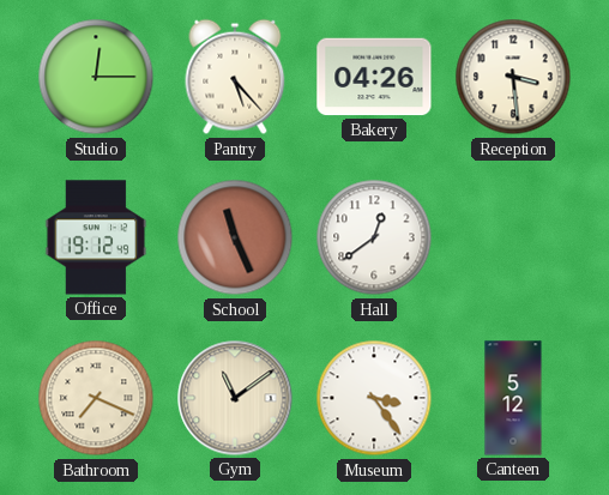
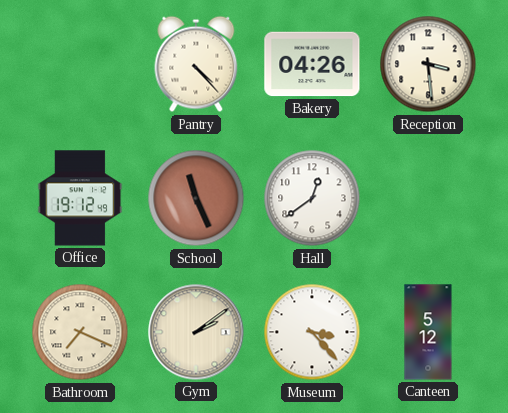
Studio: 12:15 -> none (96, 77)
Pantry: 5:23 -> 4:23 (196, 64)
Gym: 11:09 -> 2:09 (196, 332)
Museum: 3:24 -> 3:23 (312, 332)
